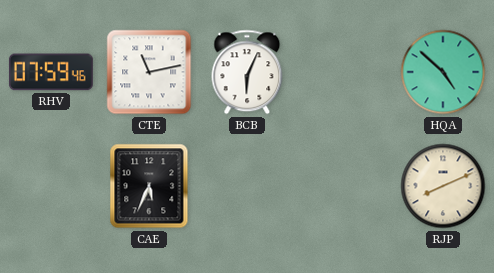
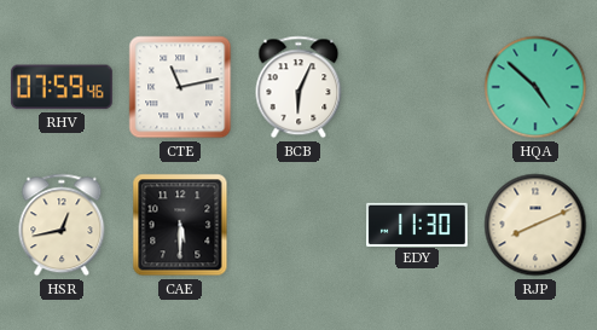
HSR: none -> 12:43 (62, 225)
CAE: 5:34 -> 5:30 (180, 225)
EDY: none -> 11:30 (418, 224)
